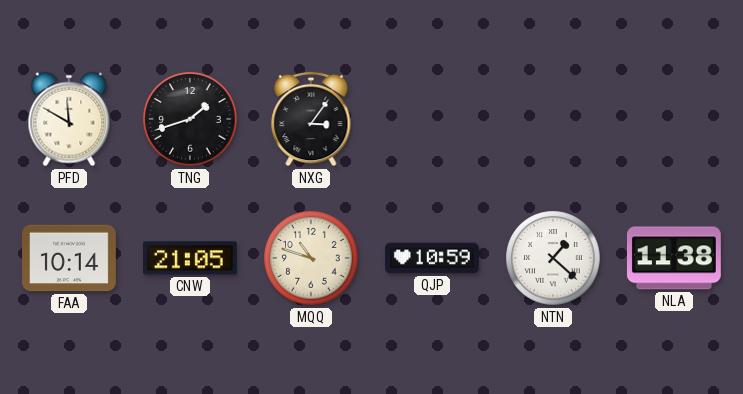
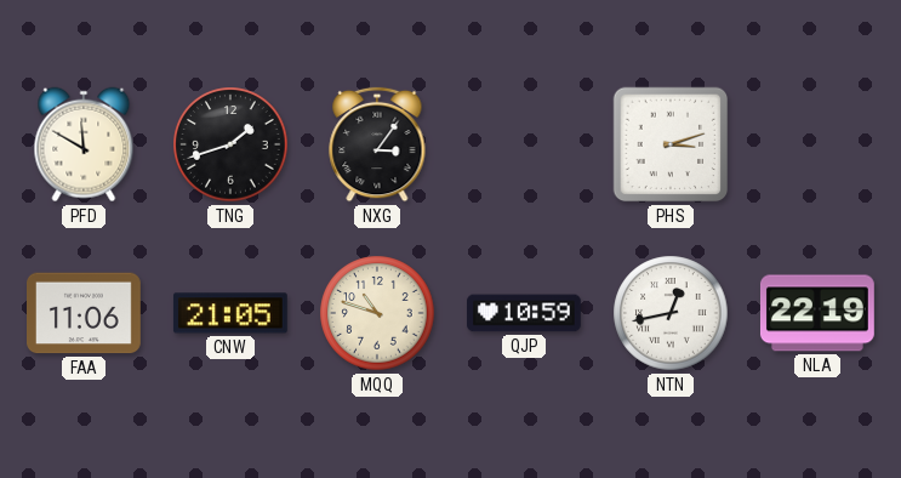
PHS: none -> 3:12 (671, 144)
FAA: 10:14 -> 11:06 (85, 313)
NTN: 1:22 -> 12:43 (671, 313)
NLA: 11:38 -> 22:19 (817, 313)
